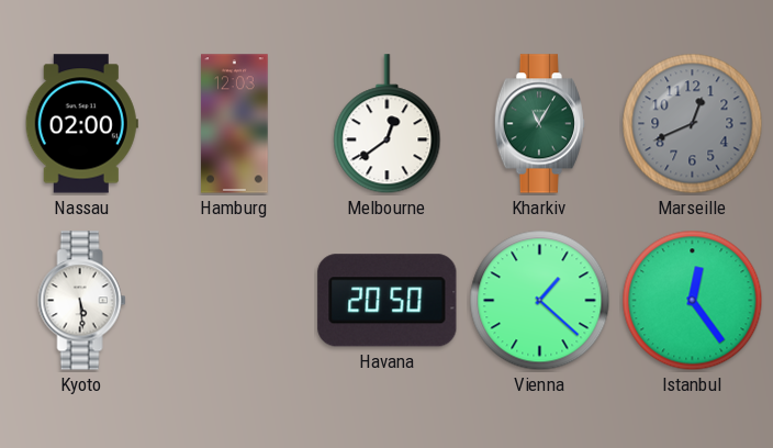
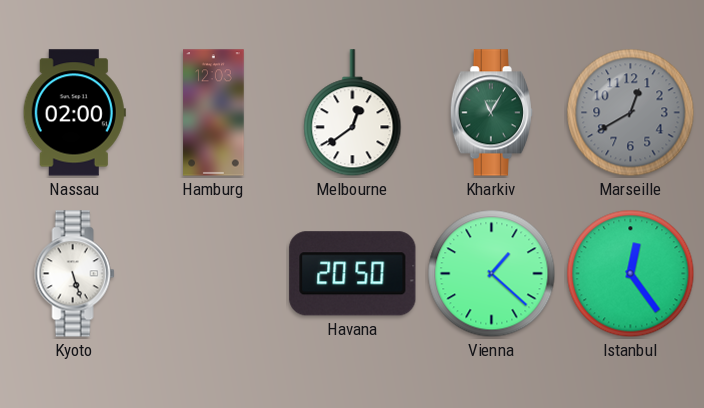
Marseille: 12:41 -> 12:40 (631, 113)
Kyoto: 5:29 -> 5:27 (75, 274)
